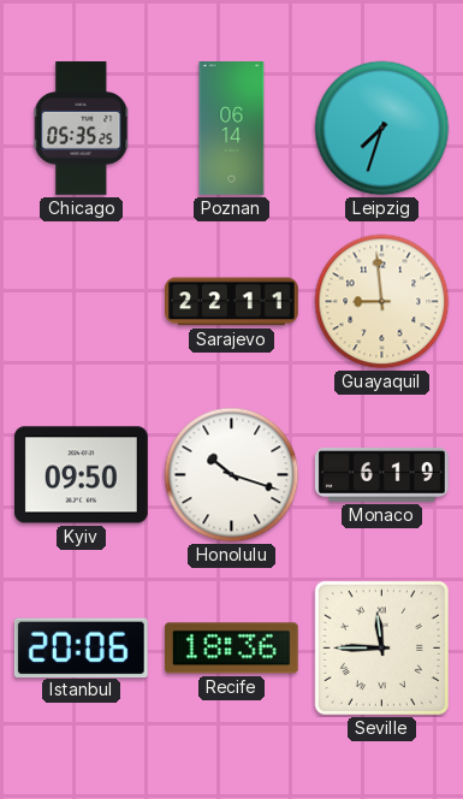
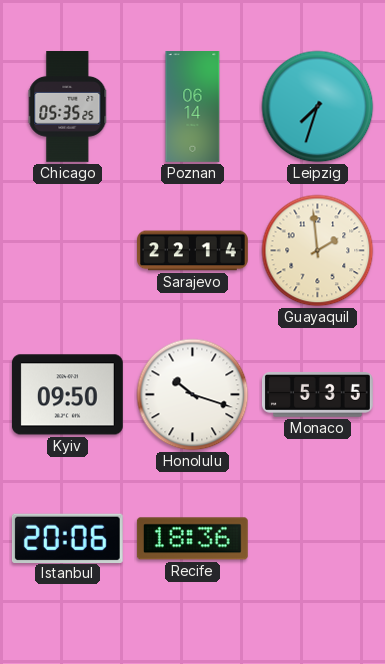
Sarajevo: 22:11 -> 22:14 (193, 251)
Guayaquil: 8:59 -> 1:59 (318, 251)
Monaco: 6:19 -> 5:35 (317, 395)
Seville: 11:45 -> none (381, 647)
